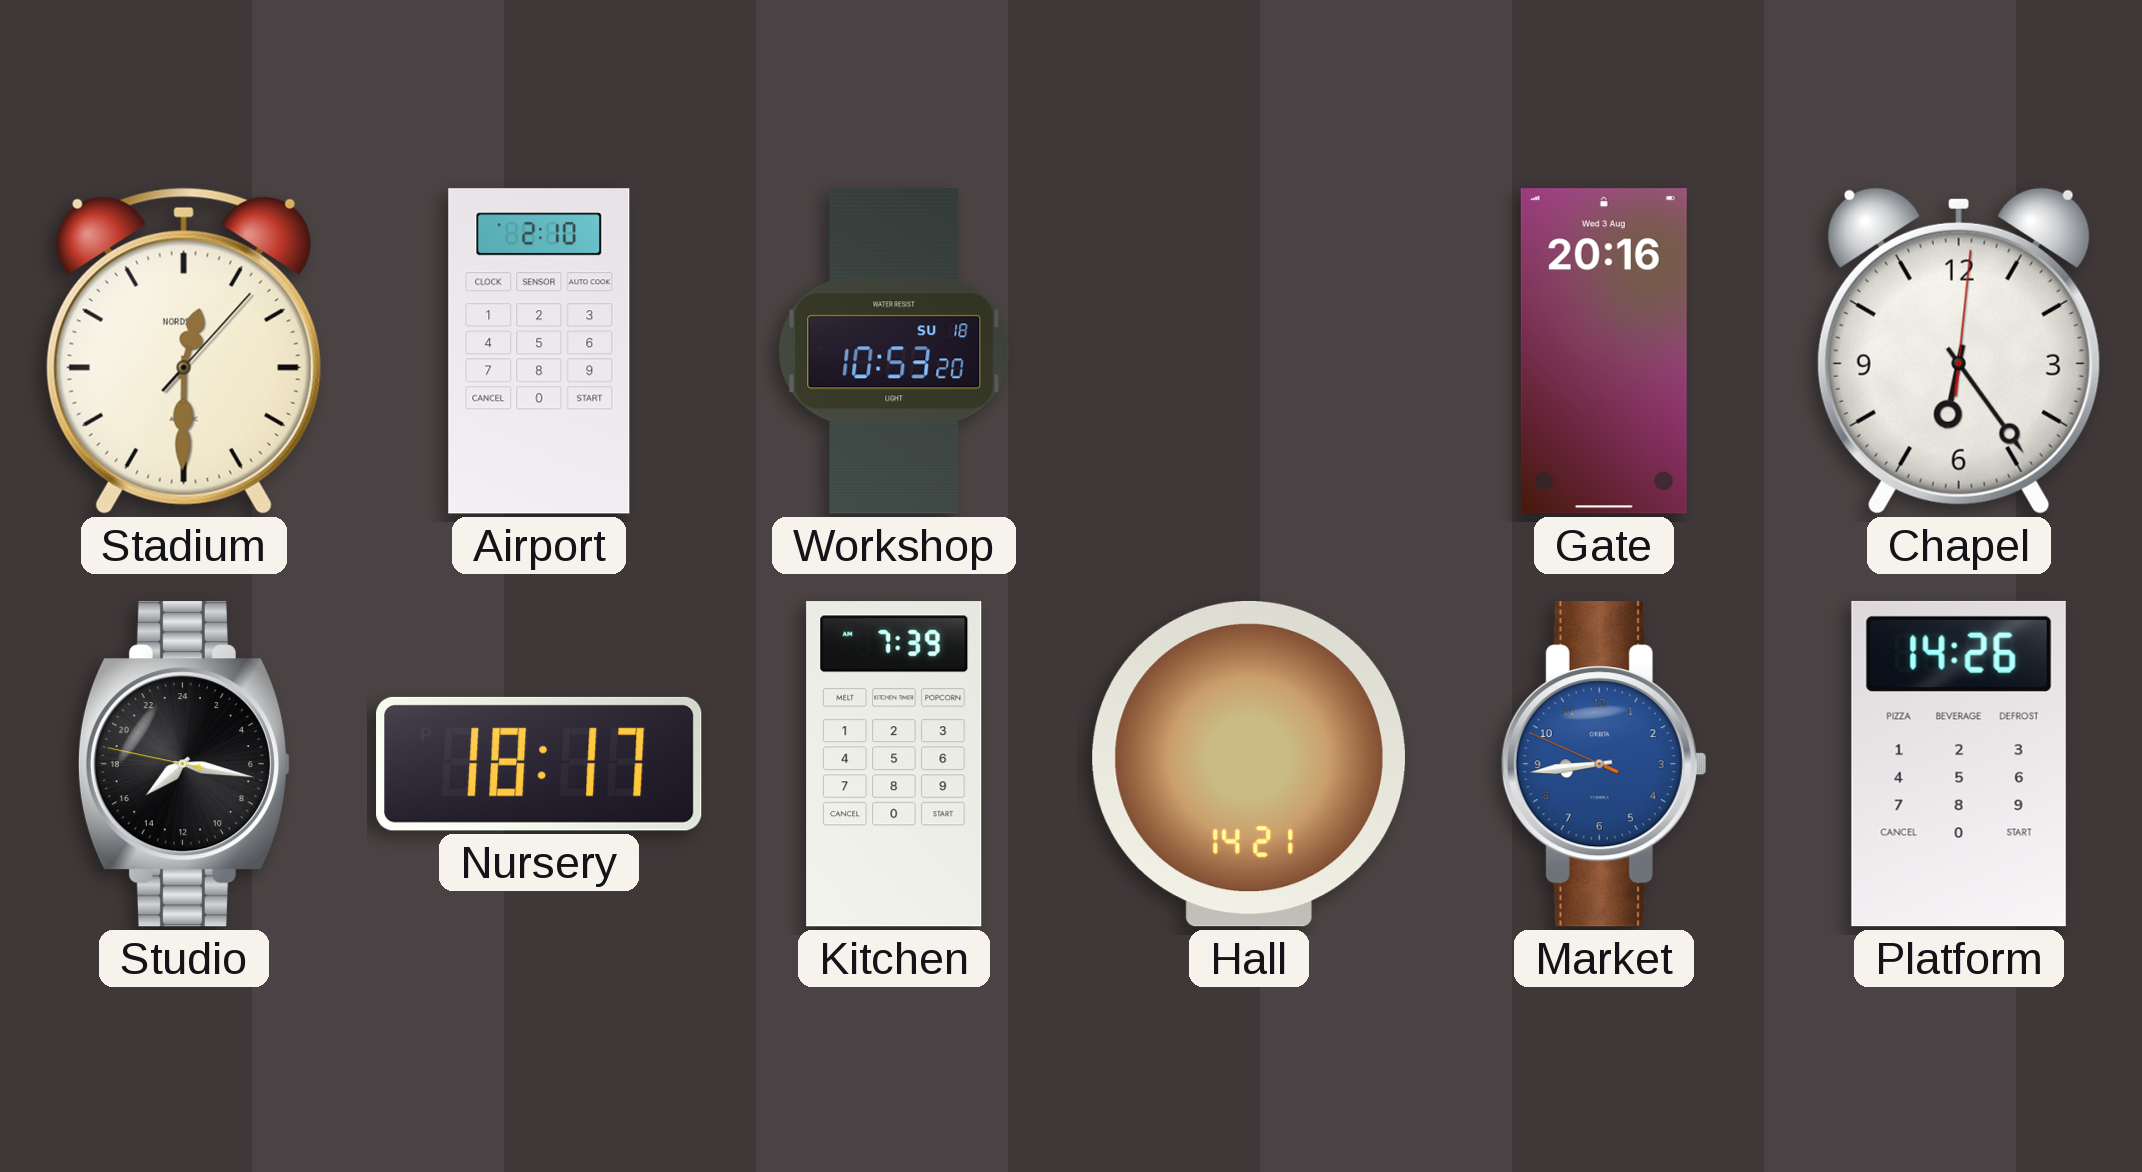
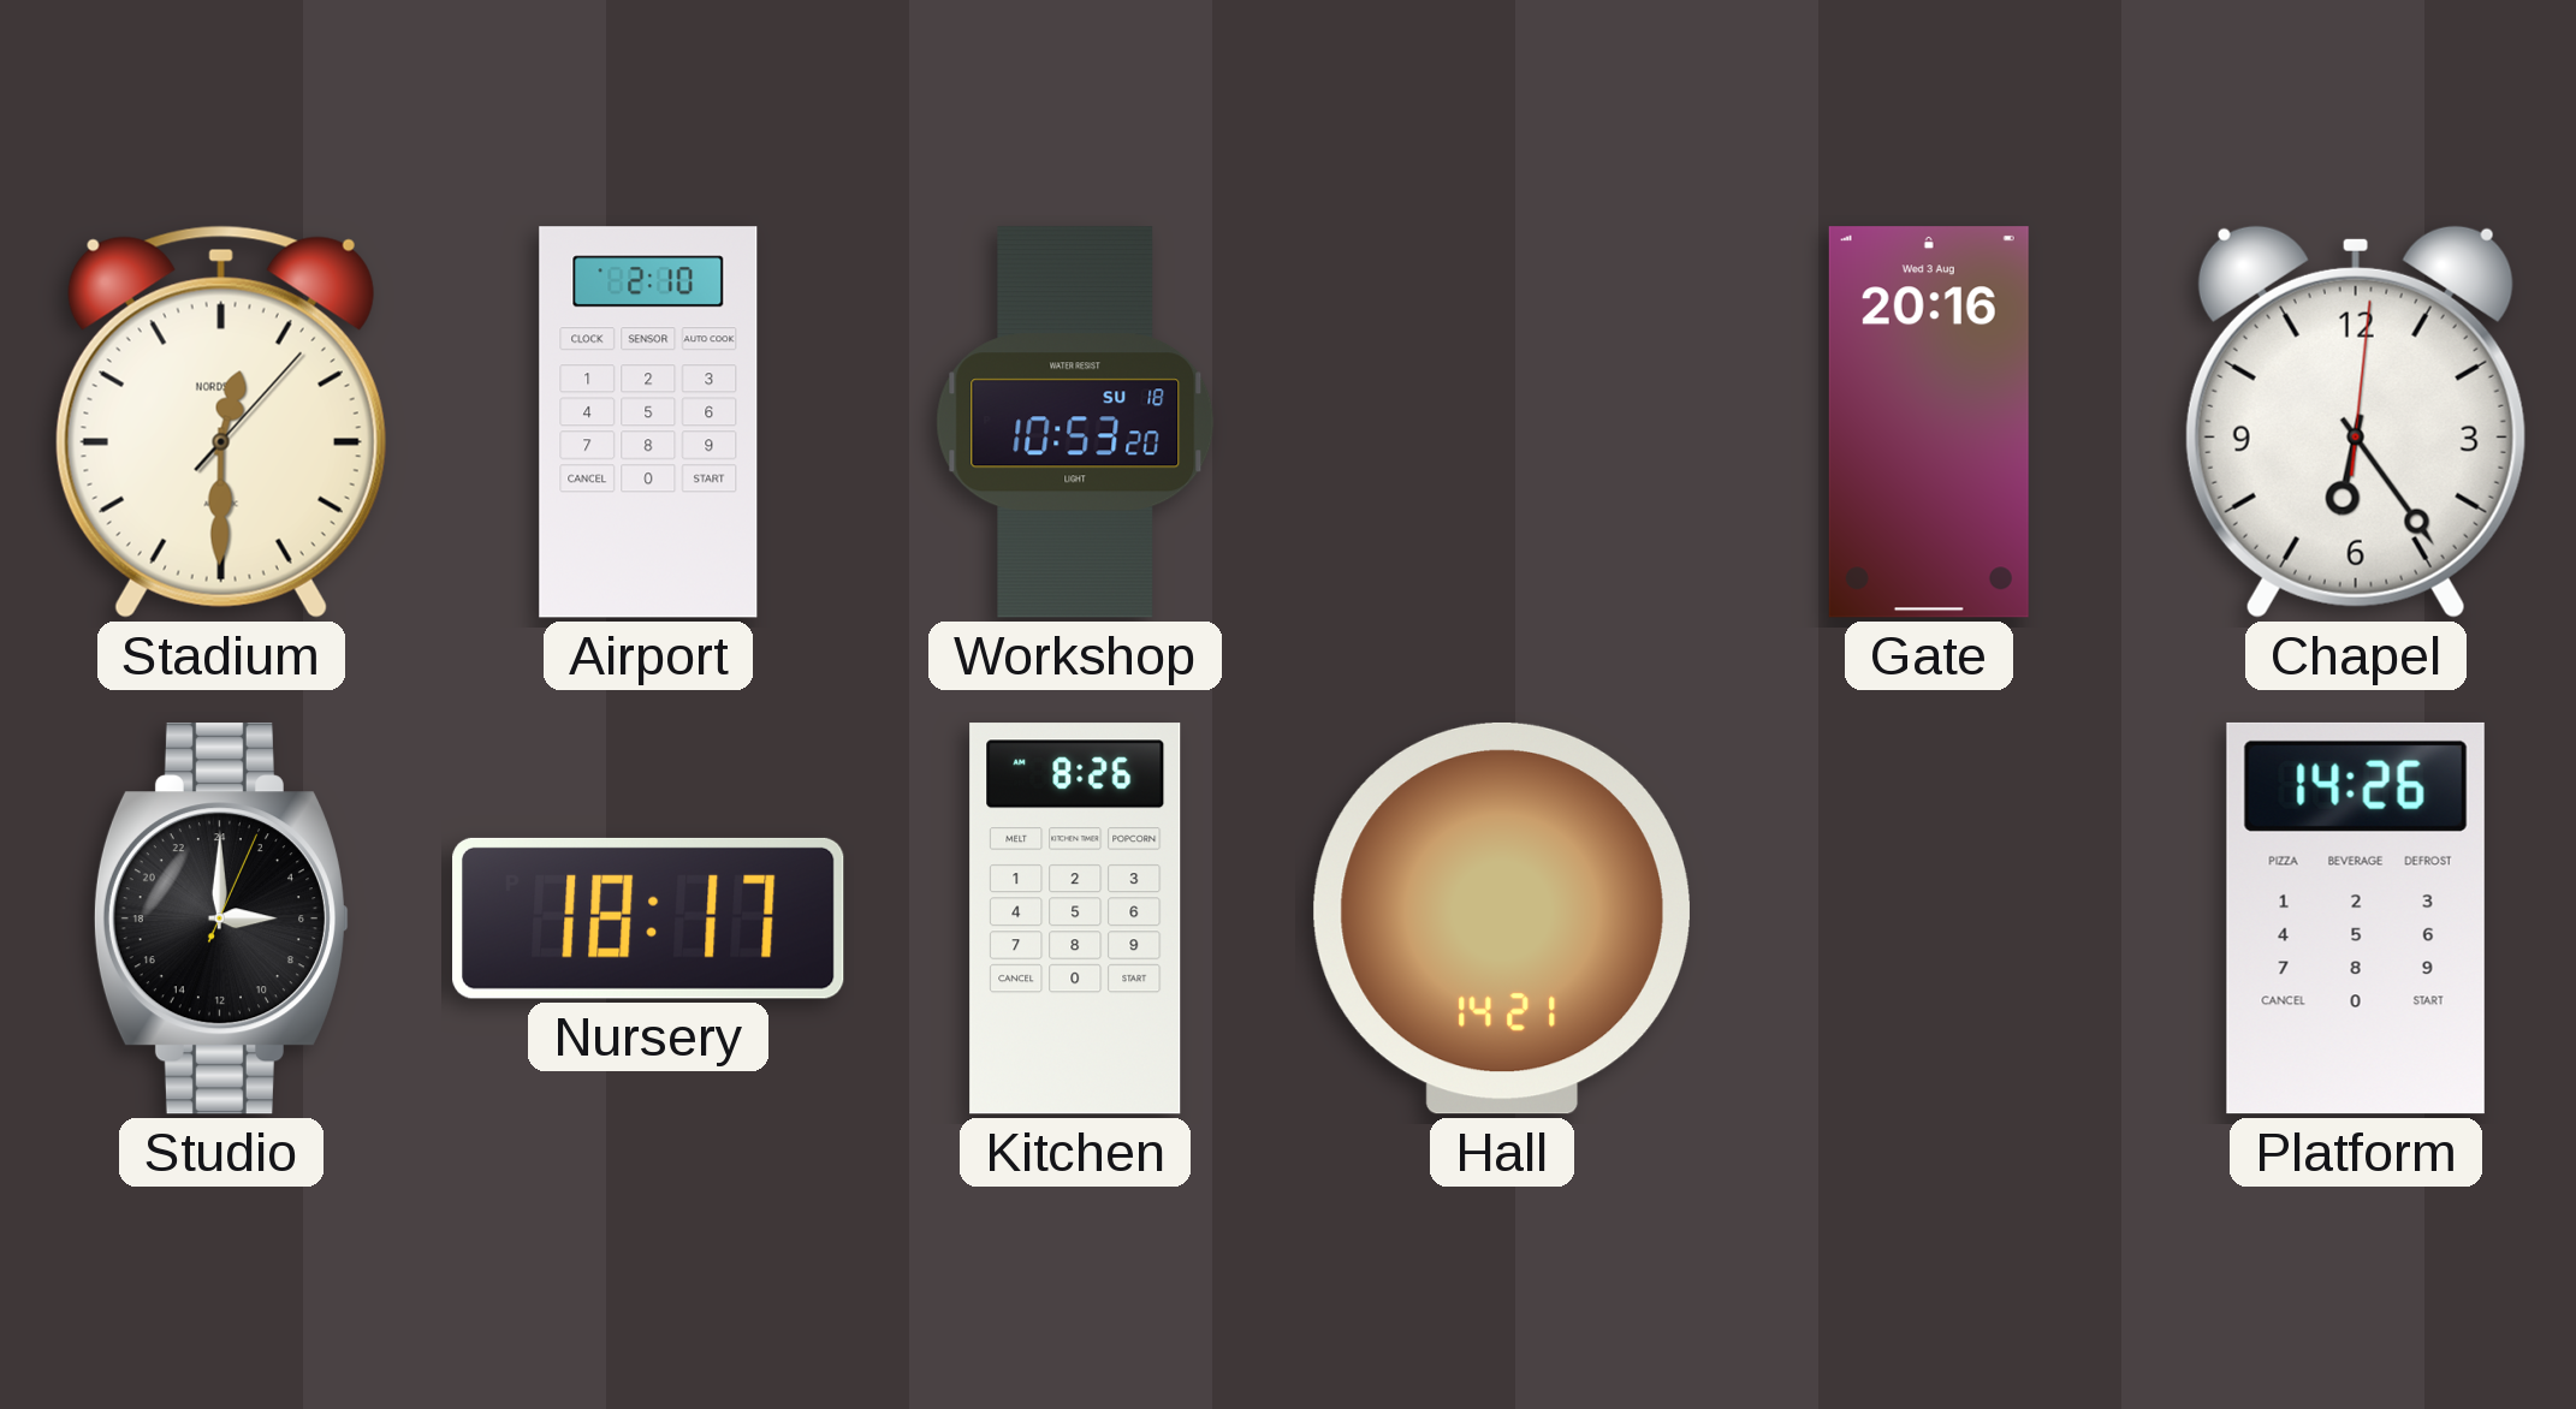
Studio: 15:16 -> 6:00 (220, 918)
Kitchen: 7:39 -> 8:26 (1075, 918)
Market: 8:43 -> none (1604, 764)
